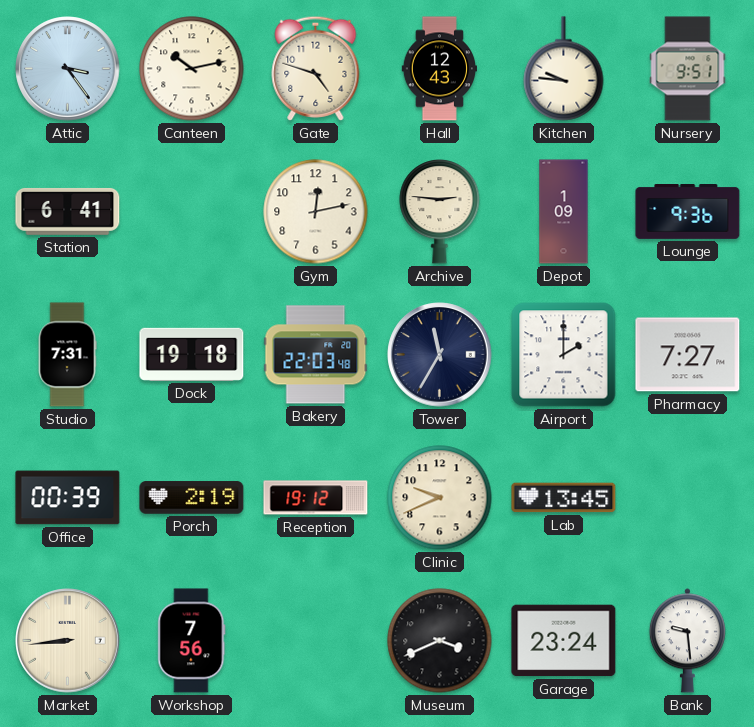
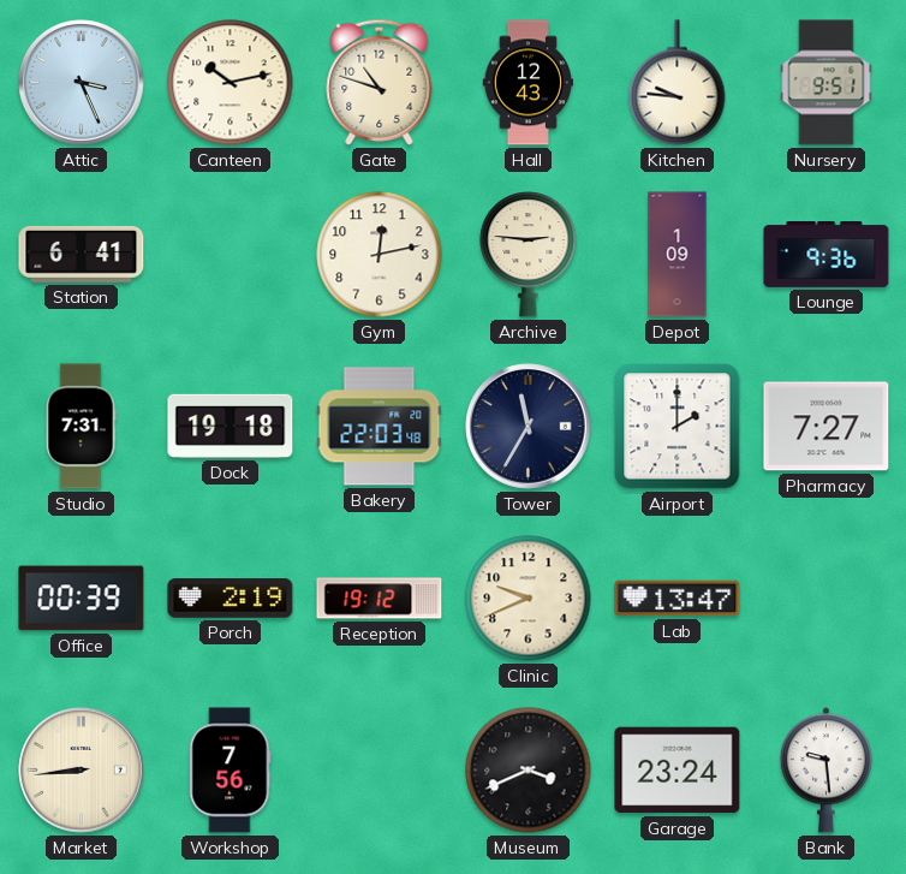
Attic: 3:24 -> 3:26 (82, 83)
Gate: 4:48 -> 10:48 (380, 82)
Lab: 13:45 -> 13:47 (678, 599)
